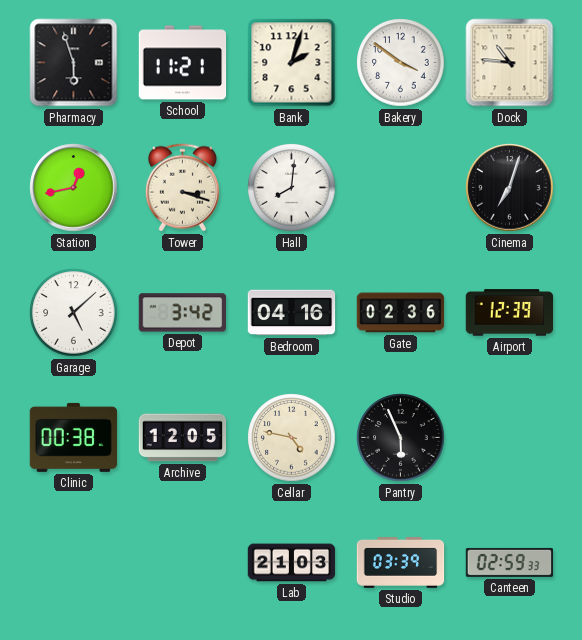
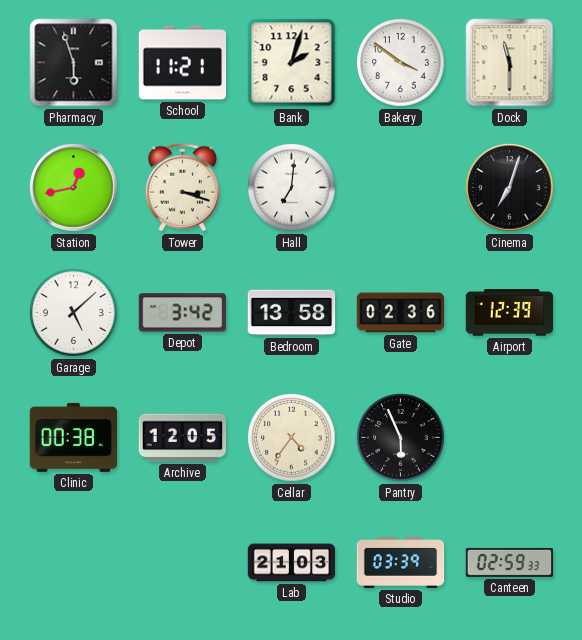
Dock: 10:46 -> 11:30 (510, 63)
Hall: 8:01 -> 7:01 (292, 188)
Bedroom: 04:16 -> 13:58 (292, 313)
Cellar: 4:47 -> 4:36 (292, 438)
